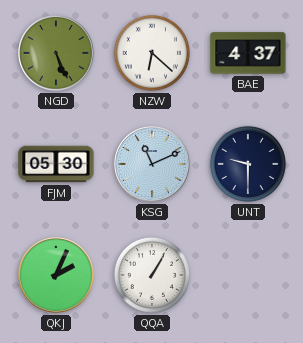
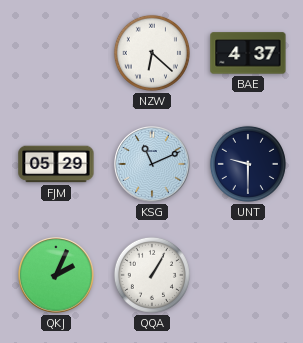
NGD: 5:26 -> none (56, 53)
FJM: 05:30 -> 05:29 (56, 164)
